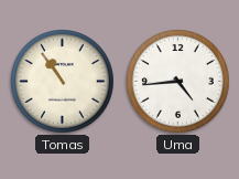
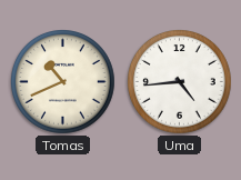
Tomas: 10:54 -> 10:41 (63, 82)
